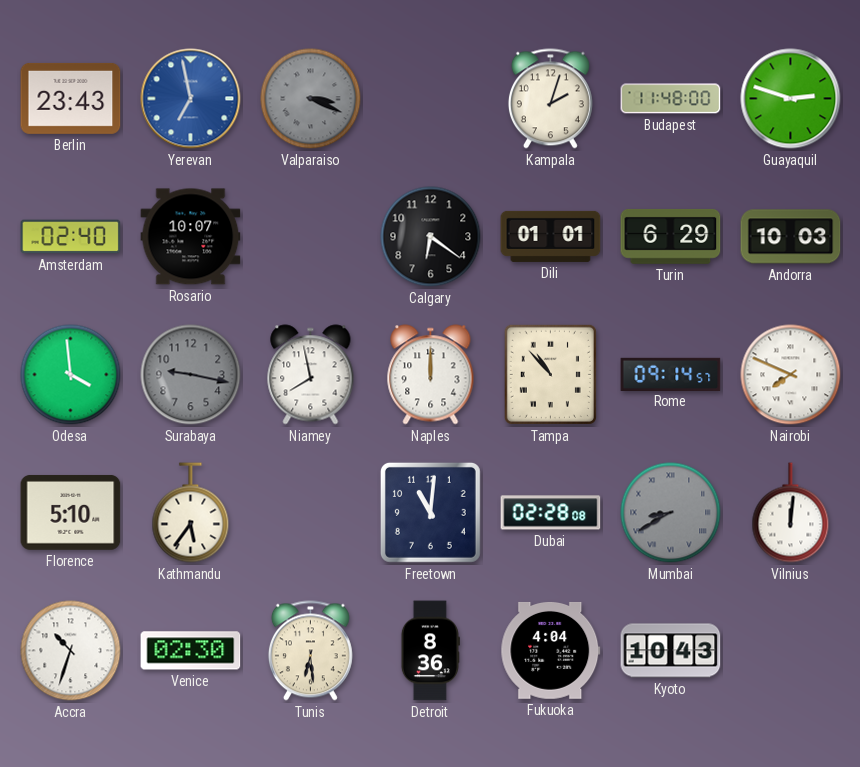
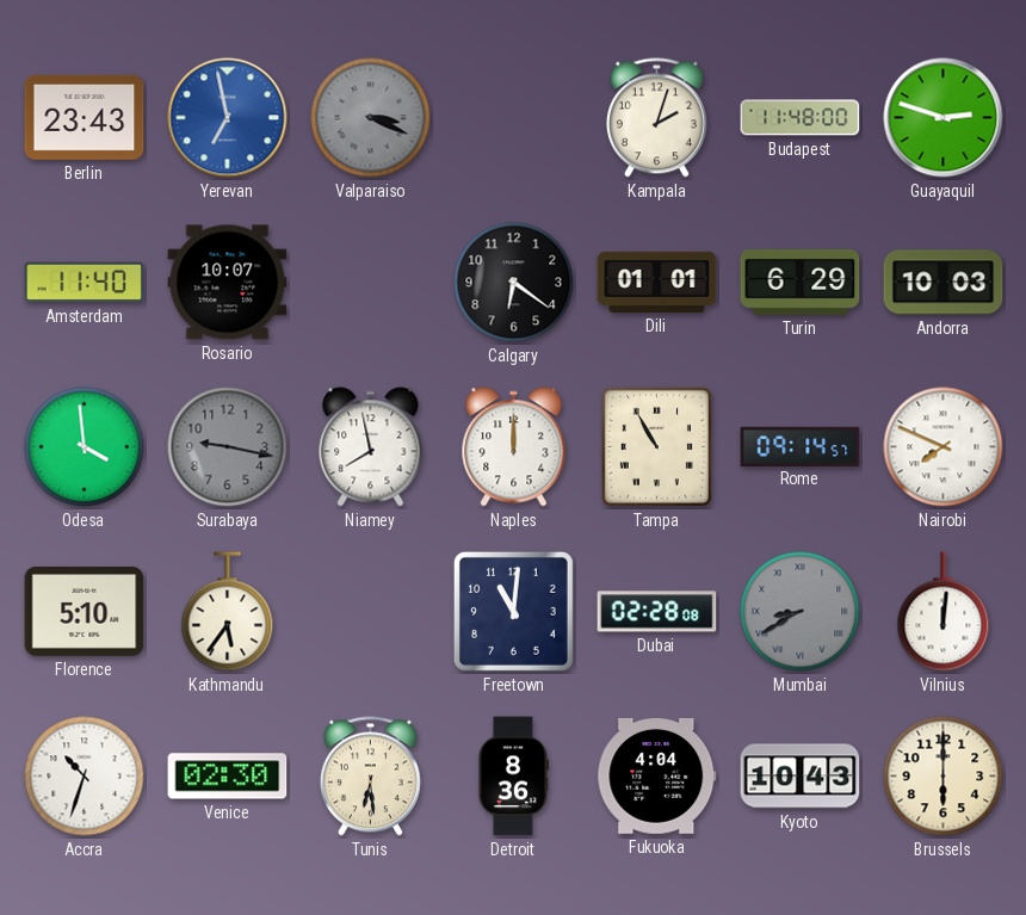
Amsterdam: 02:40 -> 11:40 (85, 283)
Tampa: 10:53 -> 10:55 (656, 446)
Brussels: none -> 6:00 (944, 777)
